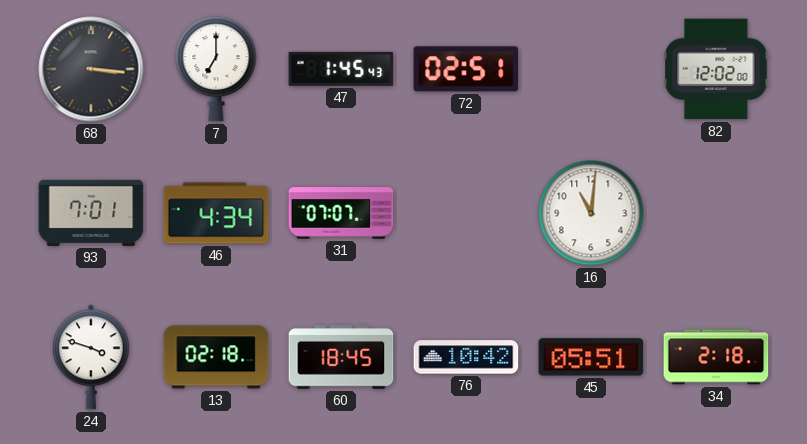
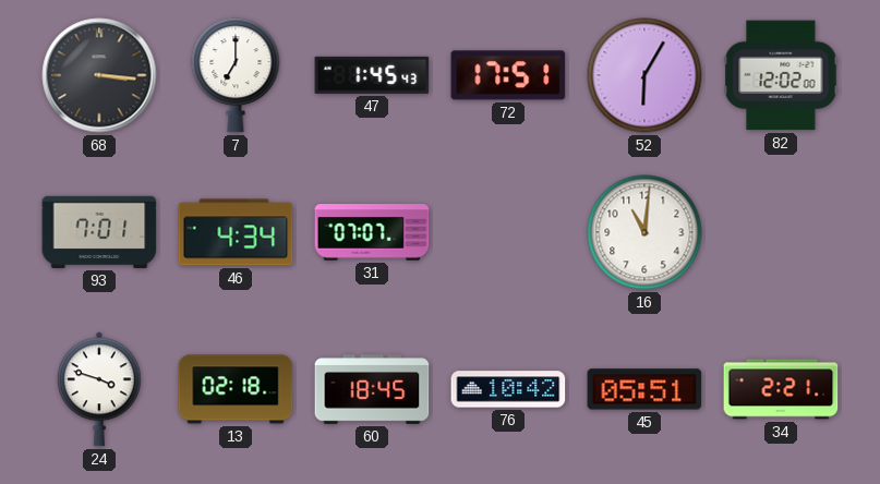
72: 02:51 -> 17:51 (508, 75)
52: none -> 6:05 (644, 75)
34: 2:18 -> 2:21 (781, 389)
